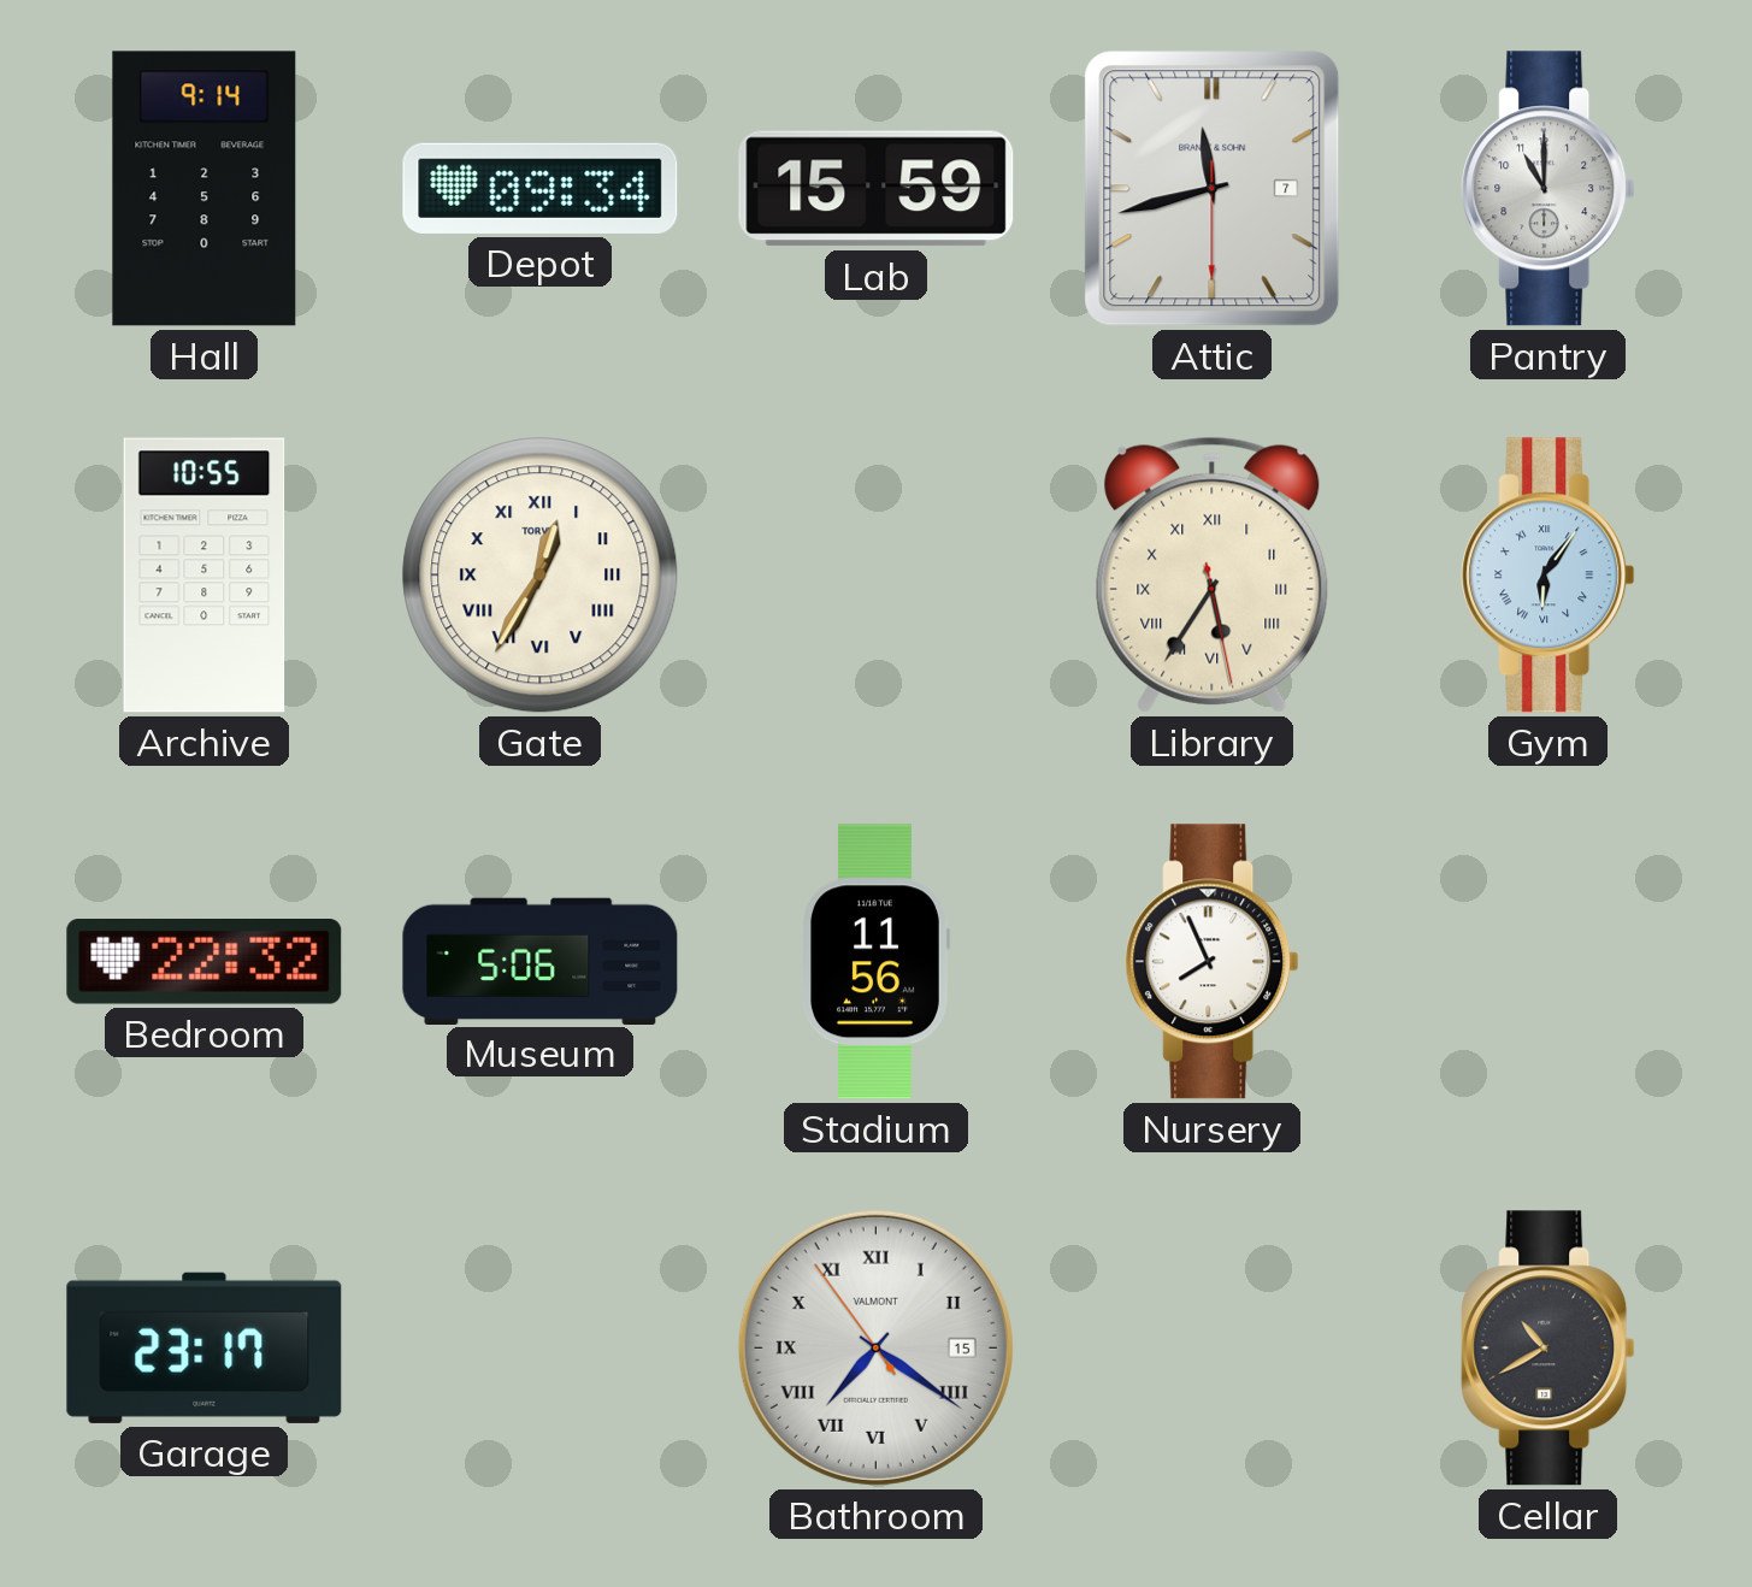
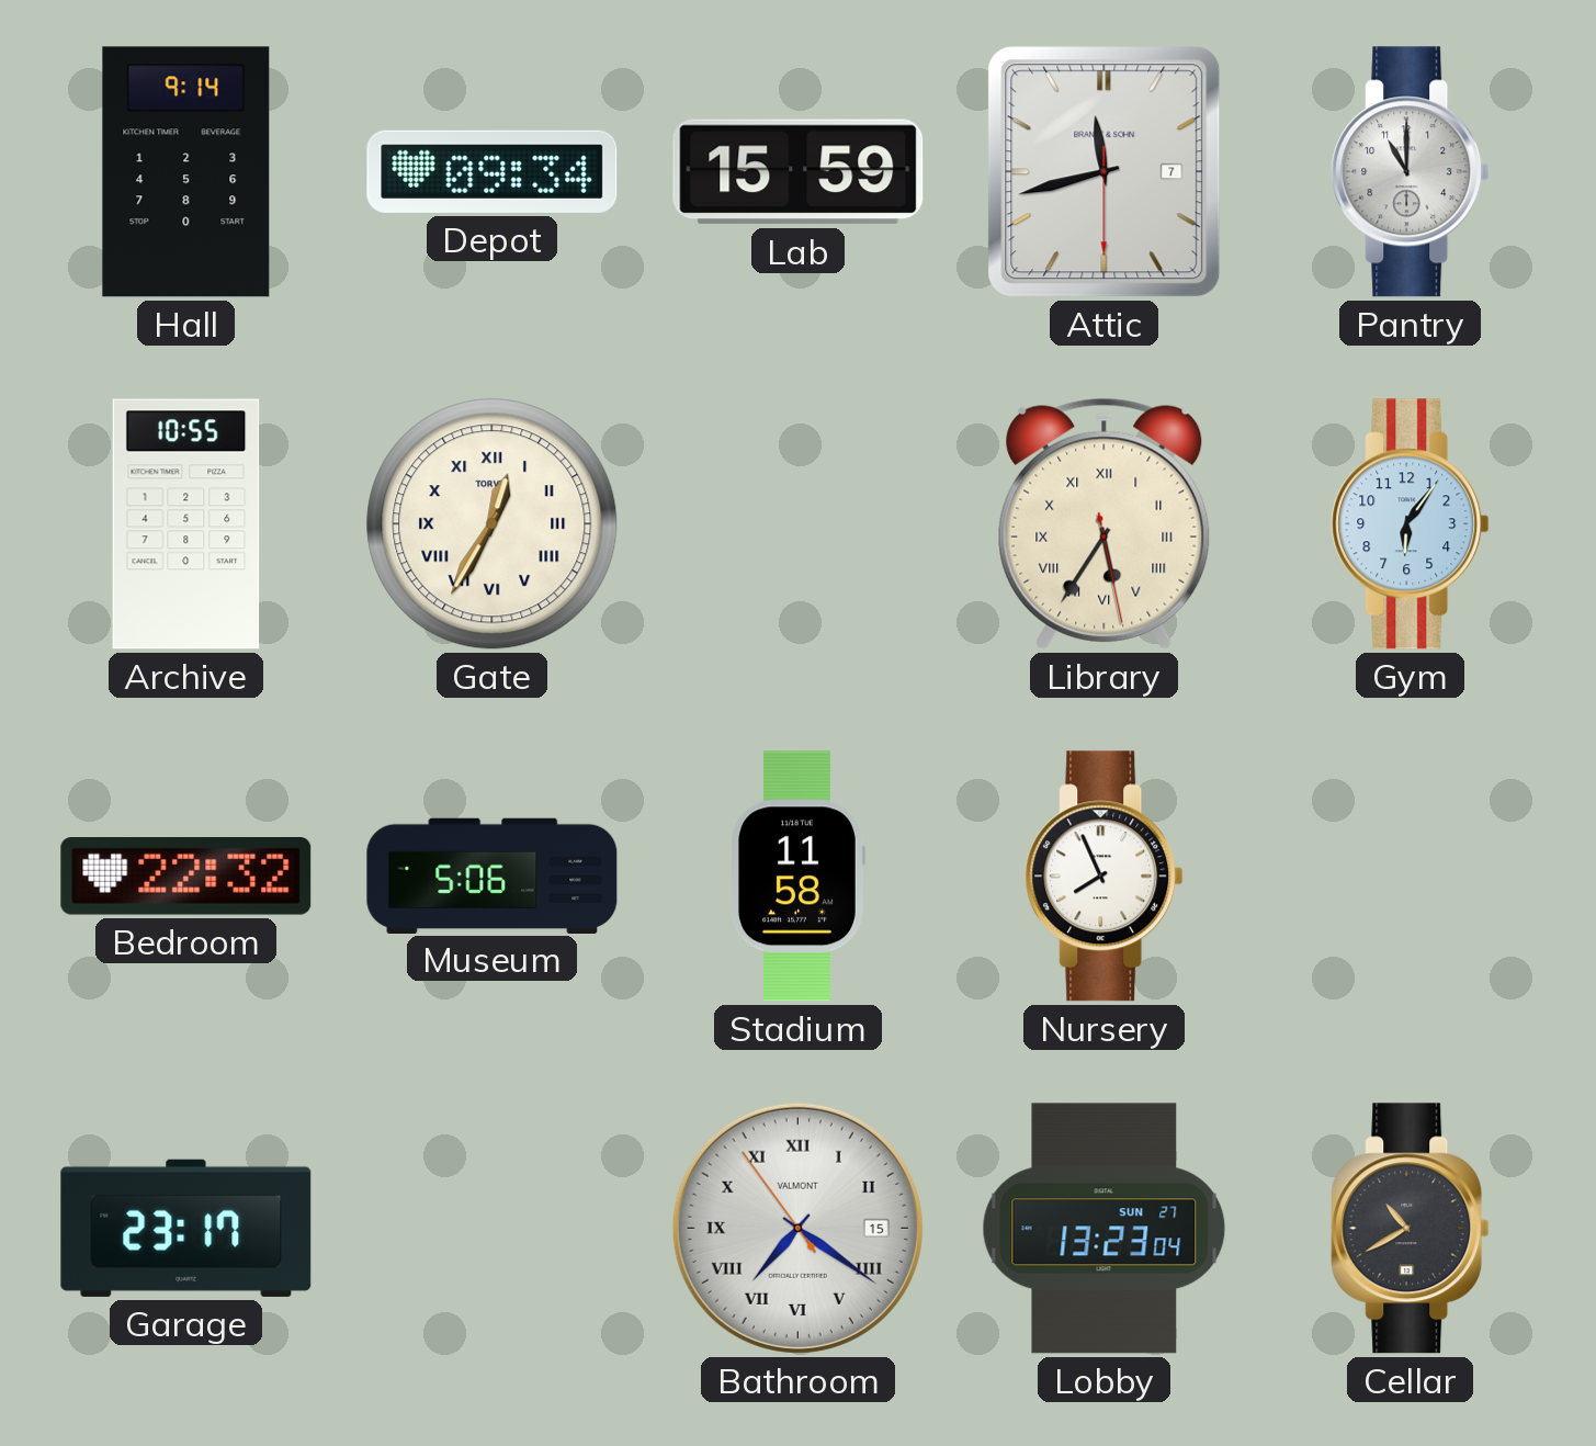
Gym numerals: Roman -> Arabic (1411, 524)
Stadium: 11:56 -> 11:58 (799, 877)
Lobby: none -> 13:23 (1105, 1229)
